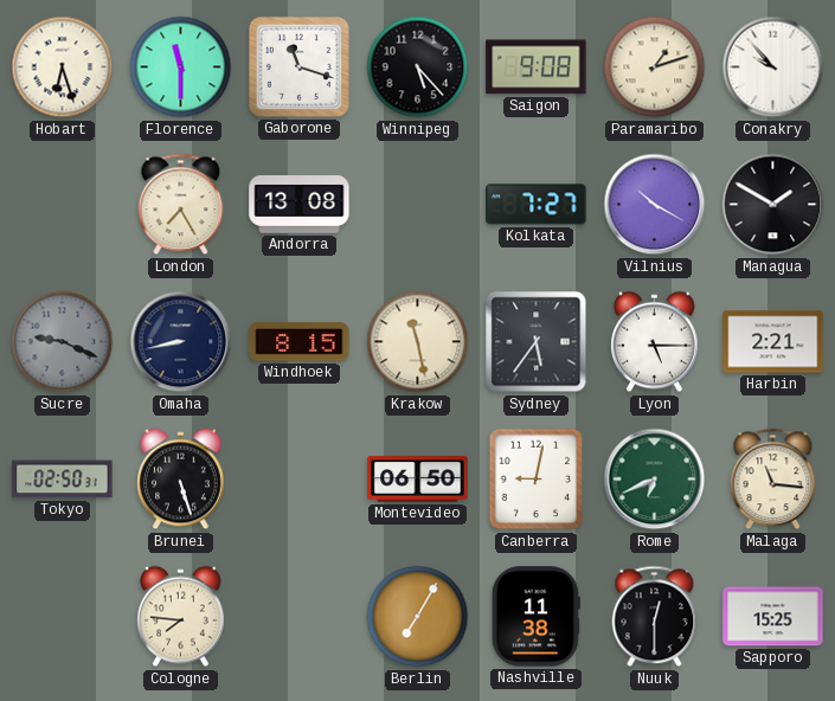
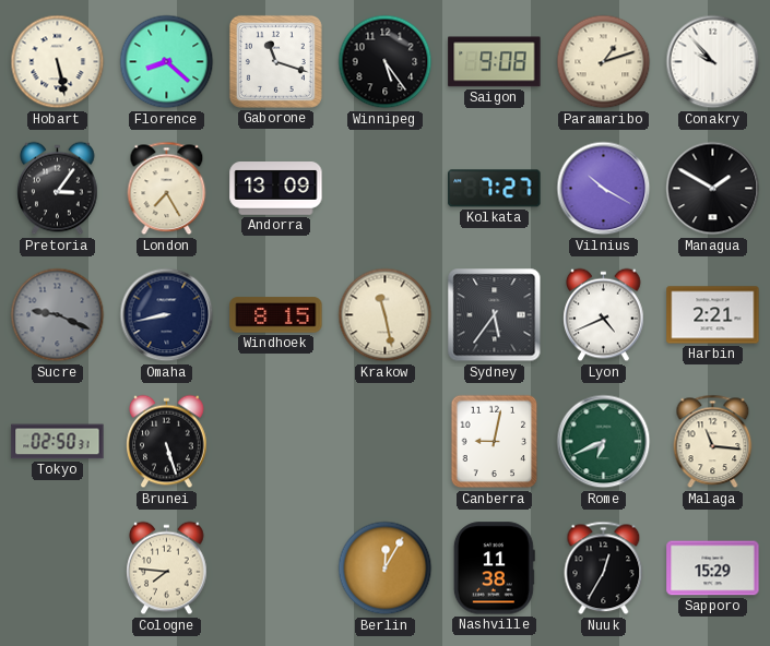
Hobart: 6:27 -> 5:28 (58, 62)
Florence: 11:30 -> 8:22 (167, 62)
Winnipeg: 5:23 -> 5:24 (386, 62)
Pretoria: none -> 3:06 (58, 189)
Andorra: 13:08 -> 13:09 (276, 189)
Lyon: 5:15 -> 4:41 (604, 315)
Montevideo: 06:50 -> none (418, 480)
Berlin: 7:05 -> 12:05 (386, 569)
Nuuk: 12:30 -> 12:35 (604, 569)
Sapporo: 15:25 -> 15:29 (713, 569)
